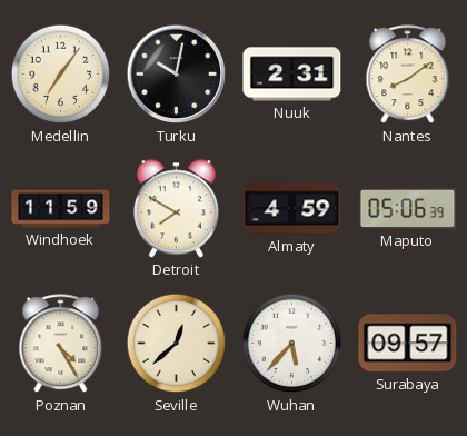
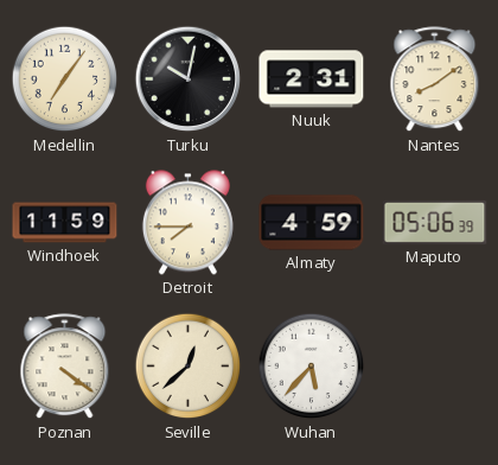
Detroit: 7:50 -> 7:45 (187, 223)
Poznan: 4:25 -> 4:21 (65, 367)
Surabaya: 09:57 -> none (408, 344)
